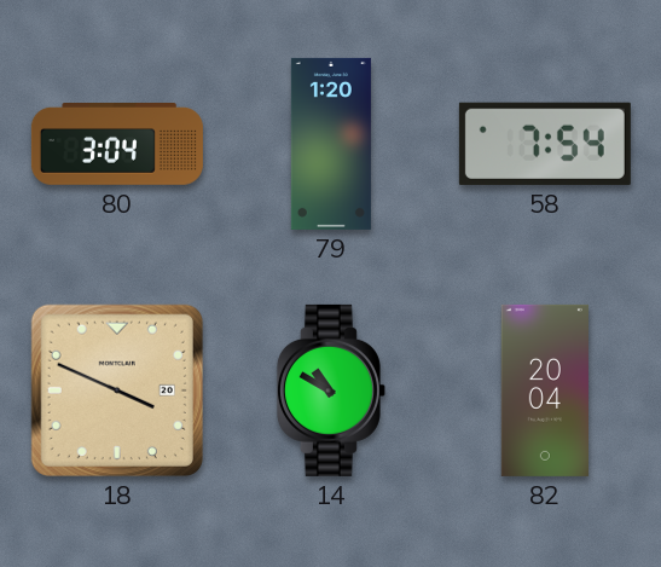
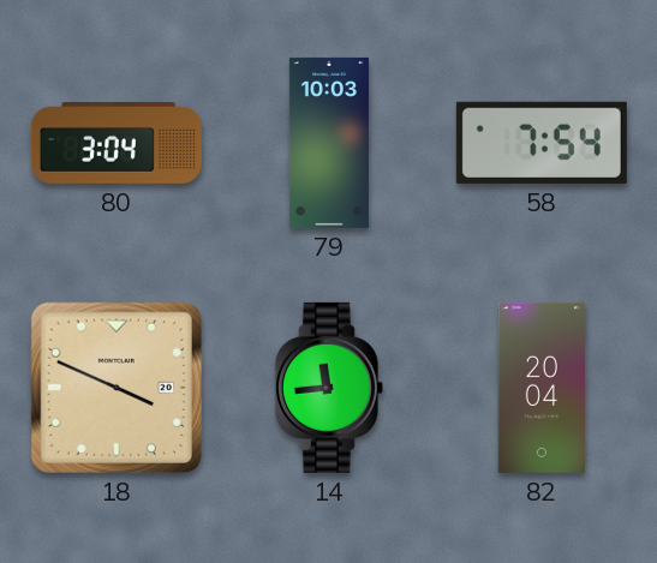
79: 1:20 -> 10:03 (329, 143)
14: 10:50 -> 11:44 (329, 388)
